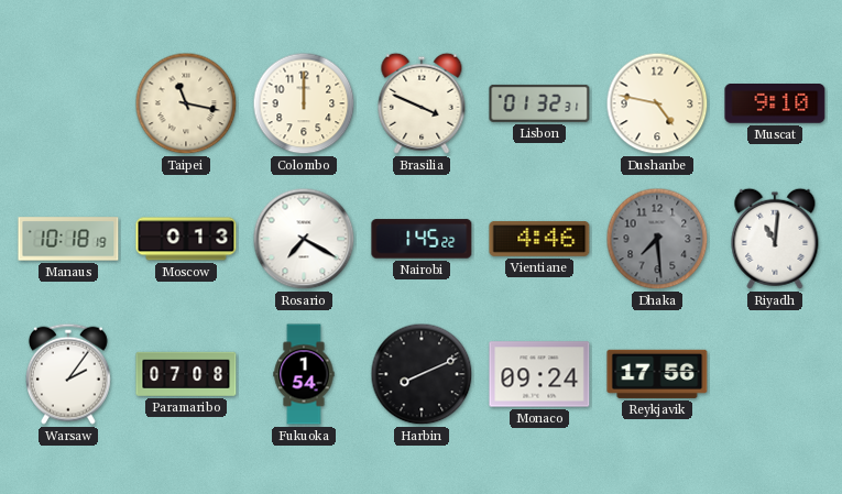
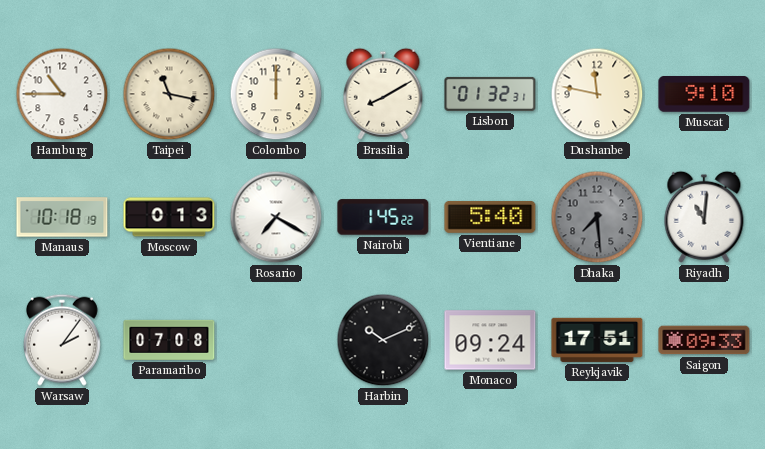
Hamburg: none -> 10:45 (62, 94)
Brasilia: 3:49 -> 8:10 (383, 94)
Dushanbe: 4:47 -> 11:47 (597, 94)
Vientiane: 4:46 -> 5:40 (490, 217)
Fukuoka: 1:54 -> none (304, 374)
Harbin: 8:11 -> 10:11 (383, 340)
Reykjavik: 17:56 -> 17:51 (597, 340)
Saigon: none -> 09:33 (704, 340)
